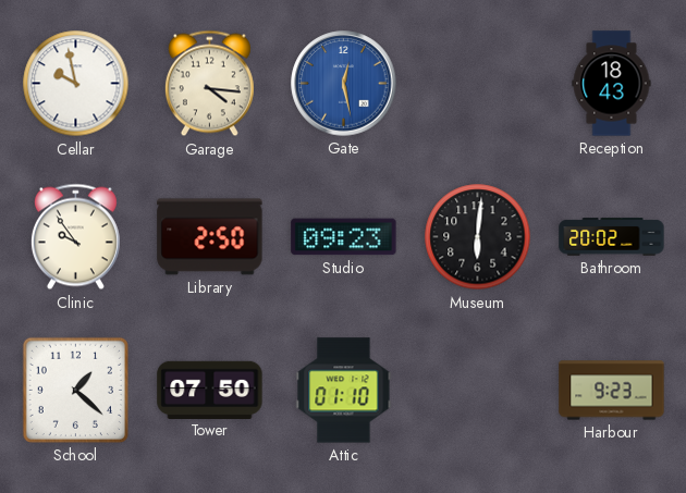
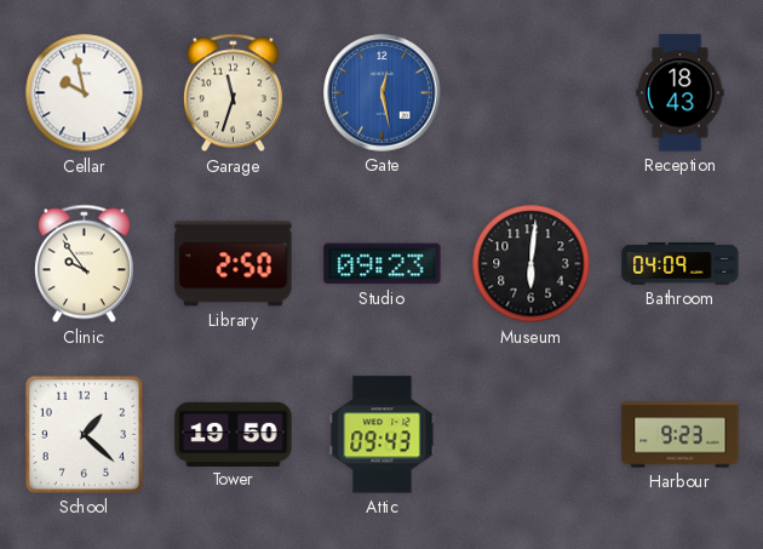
Garage: 4:16 -> 11:33 (233, 93)
Bathroom: 20:02 -> 04:09 (681, 264)
Tower: 07:50 -> 19:50 (234, 434)
Attic: 01:10 -> 09:43 (383, 435)
